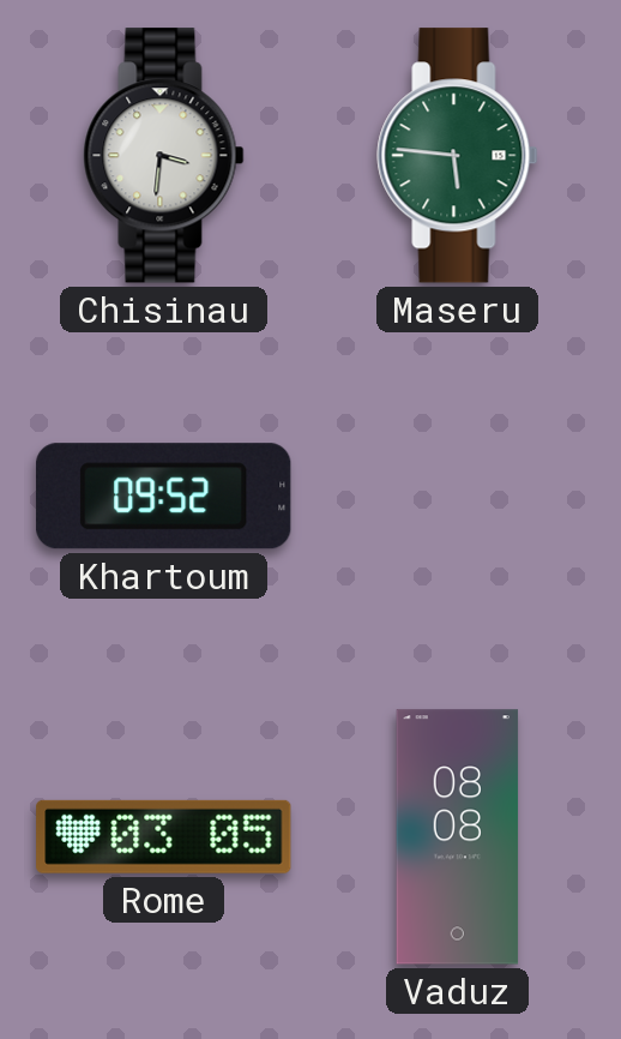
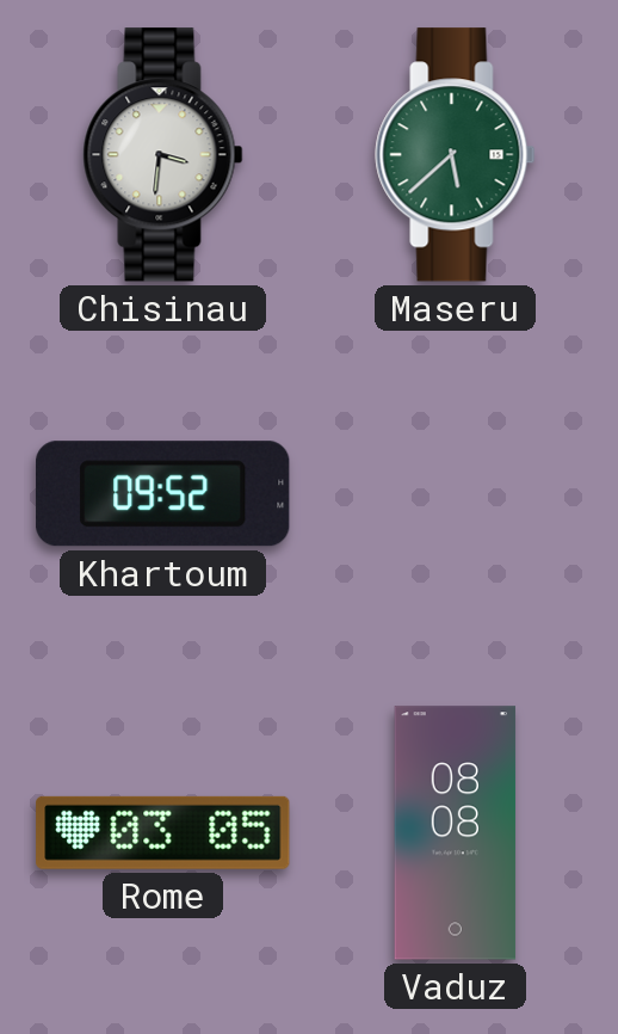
Maseru: 5:46 -> 5:38 (456, 155)
